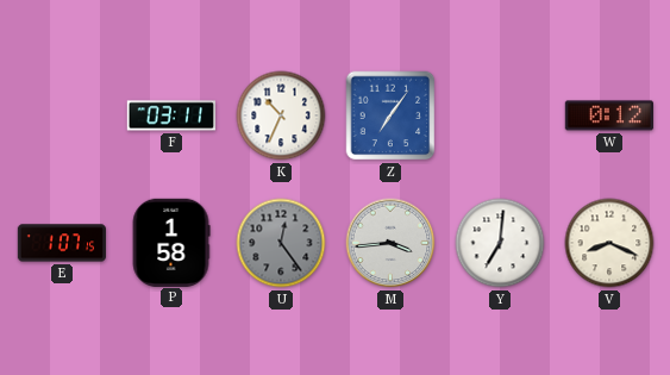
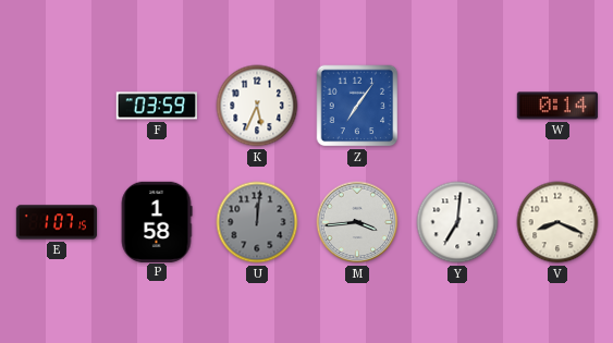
F: 03:11 -> 03:59 (156, 106)
K: 10:34 -> 5:34 (257, 106)
W: 0:12 -> 0:14 (556, 106)
U: 12:24 -> 12:01 (257, 222)
